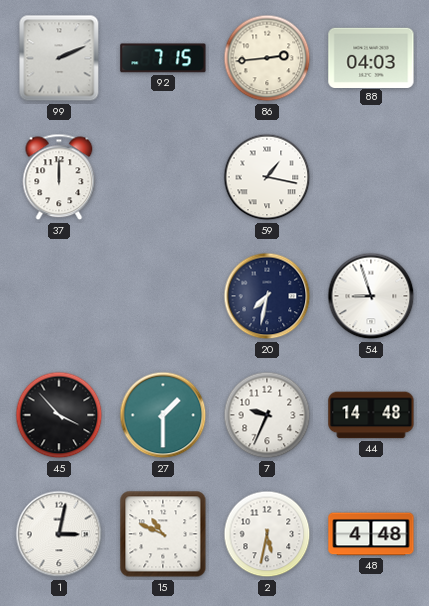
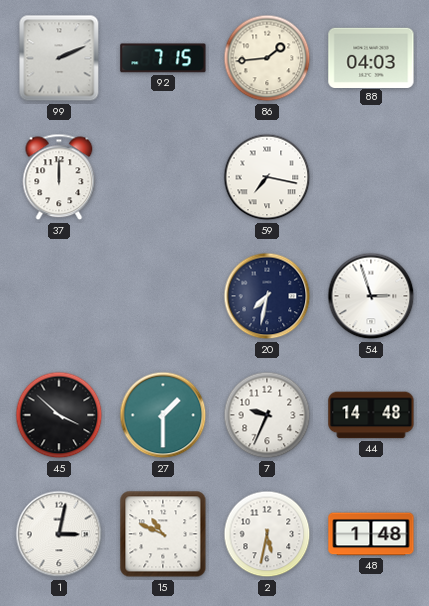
86: 2:44 -> 1:44 (267, 58)
59: 1:17 -> 7:17 (267, 177)
54: 8:57 -> 2:57 (371, 296)
45: 3:53 -> 3:52 (59, 415)
48: 4:48 -> 1:48 (371, 534)
